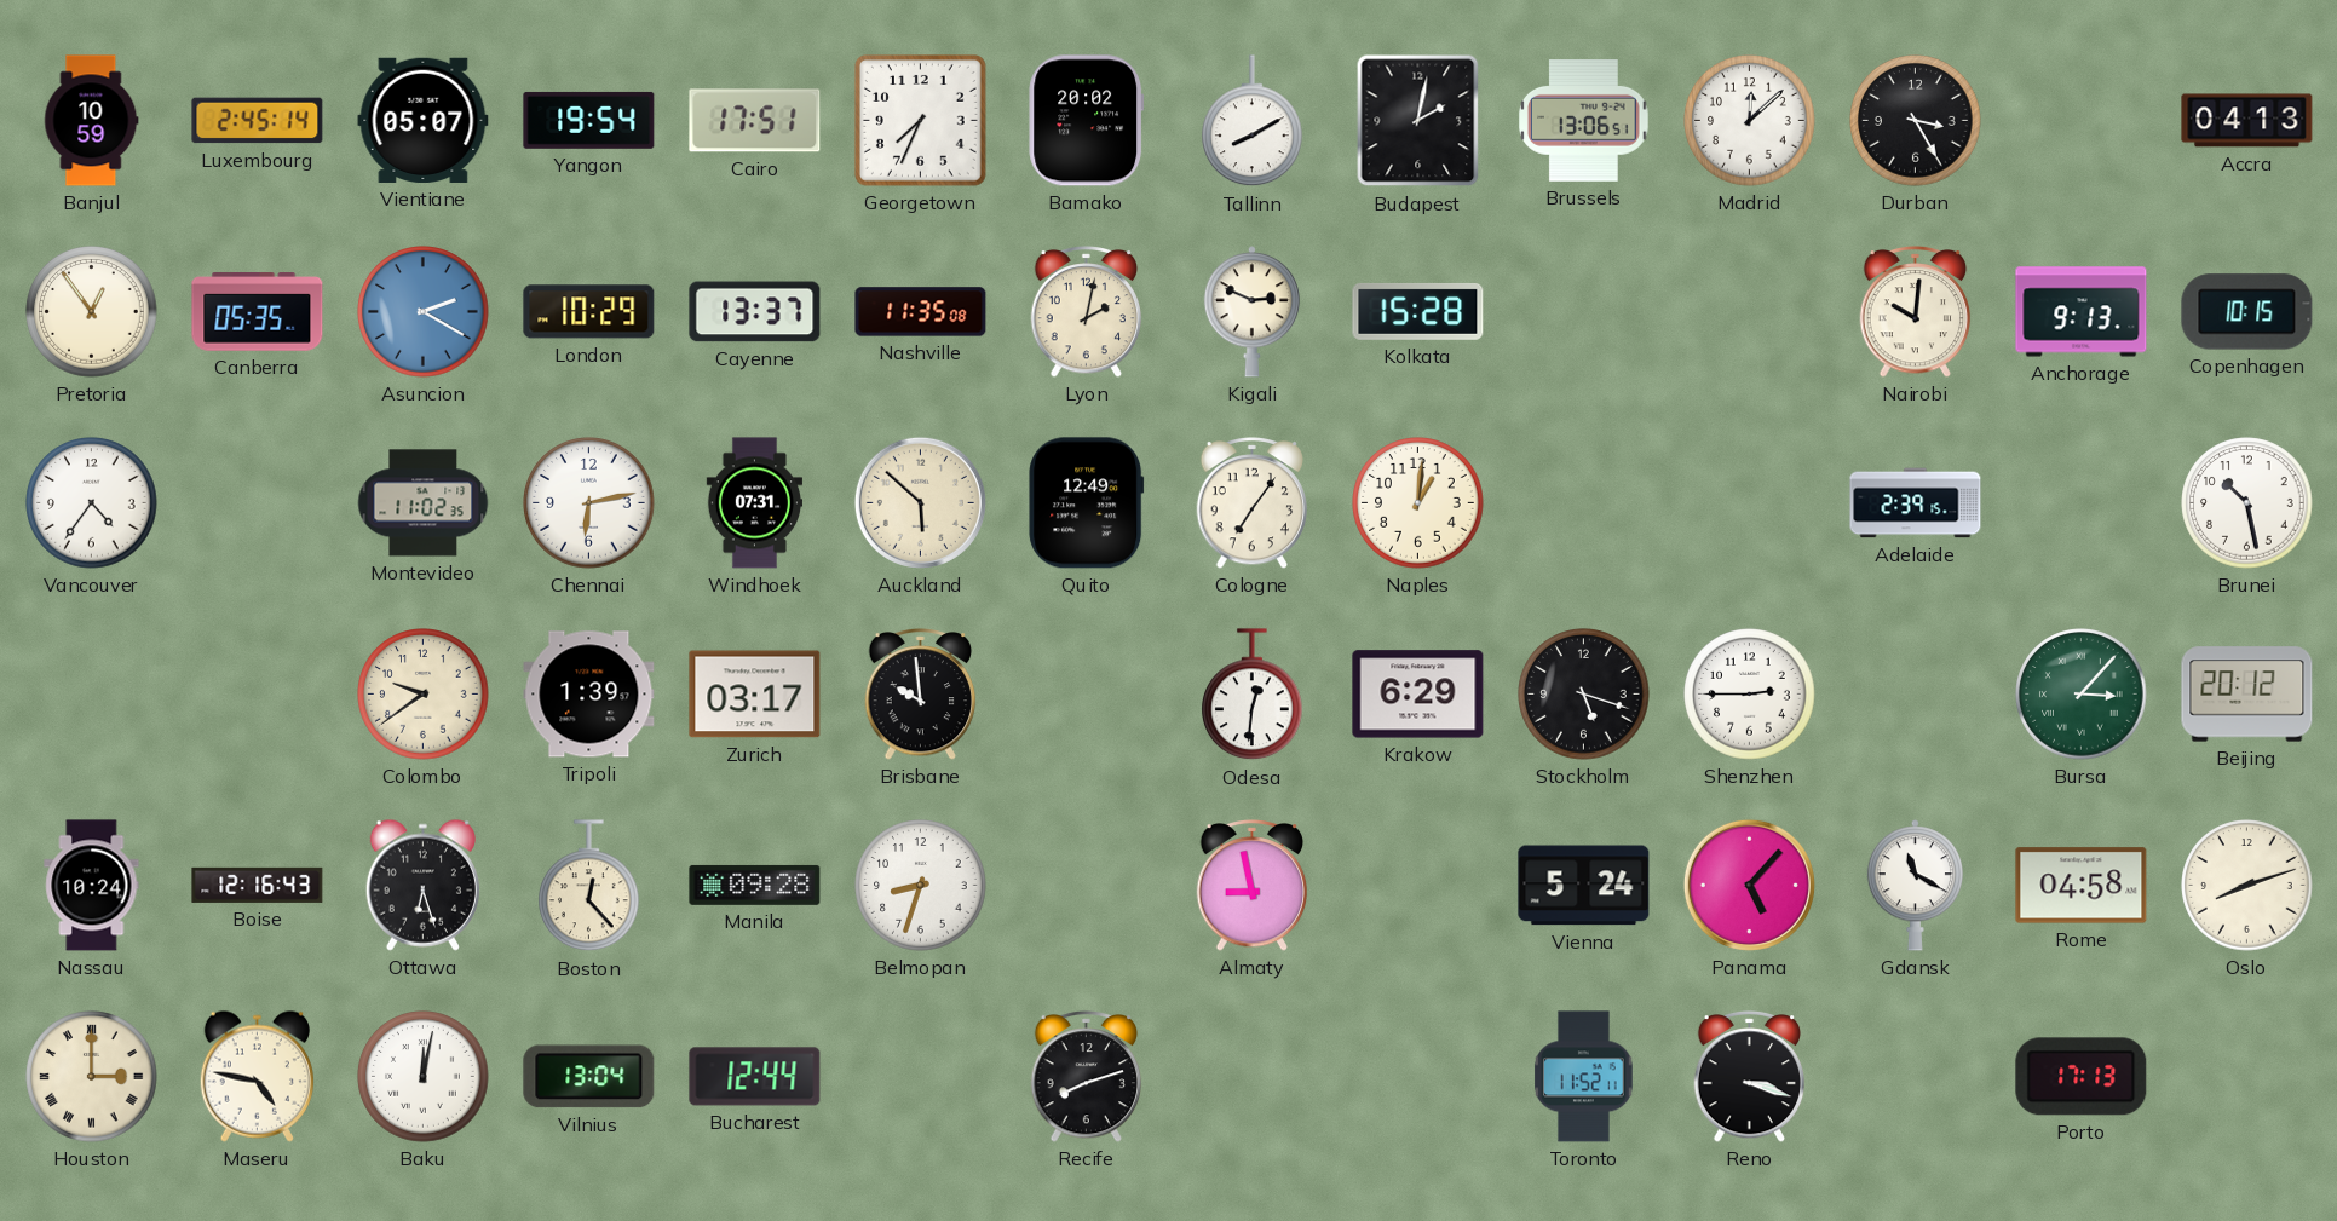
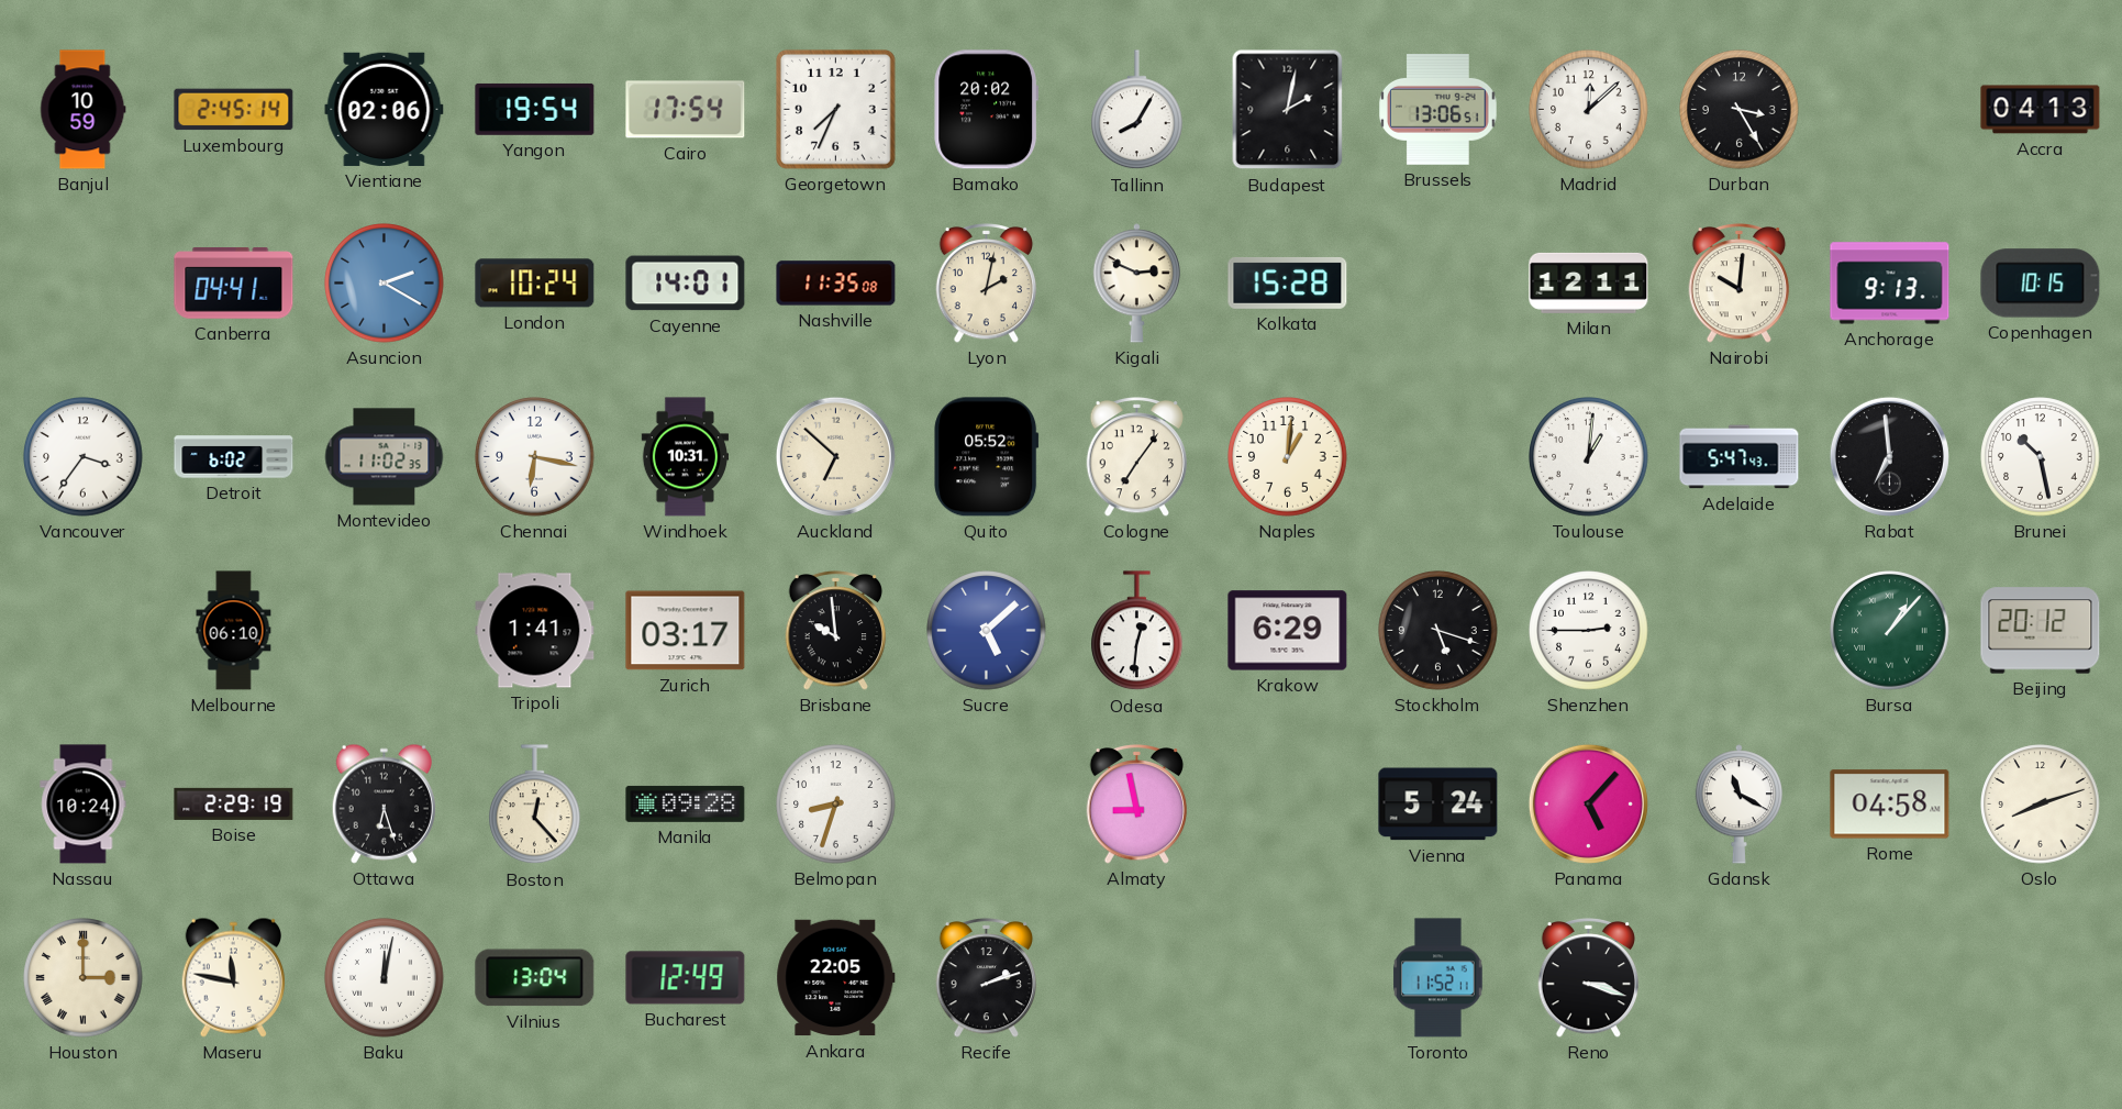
Vientiane: 05:07 -> 02:06 (385, 109)
Cairo: 17:51 -> 17:54 (686, 110)
Tallinn: 8:10 -> 8:05 (1137, 110)
Pretoria: 12:54 -> none (92, 312)
Canberra: 05:35 -> 04:41 (234, 284)
London: 10:29 -> 10:24 (535, 284)
Cayenne: 13:37 -> 14:01 (686, 284)
Milan: none -> 12:11 (1589, 282)
Vancouver: 4:36 -> 3:36 (84, 457)
Detroit: none -> 6:02 (234, 457)
Chennai: 6:13 -> 6:17 (535, 457)
Windhoek: 07:31 -> 10:31 (685, 457)
Auckland: 5:52 -> 6:52 (835, 456)
Quito: 12:49 -> 05:52 (987, 457)
Toulouse: none -> 1:01 (1589, 457)
Adelaide: 2:39 -> 5:47 (1740, 457)
Rabat: none -> 6:59 (1889, 456)
Melbourne: none -> 06:10 (234, 631)
Colombo: 9:39 -> none (424, 695)
Tripoli: 1:39 -> 1:41 (535, 631)
Sucre: none -> 5:08 (987, 631)
Bursa: 3:07 -> 1:07 (1890, 631)
Boise: 12:16 -> 2:29 (234, 803)
Maseru: 4:47 -> 11:47 (233, 977)
Bucharest: 12:44 -> 12:49 (686, 978)
Ankara: none -> 22:05 (836, 978)
Recife: 8:12 -> 2:12 (987, 978)
Porto: 17:13 -> none (2082, 1077)
